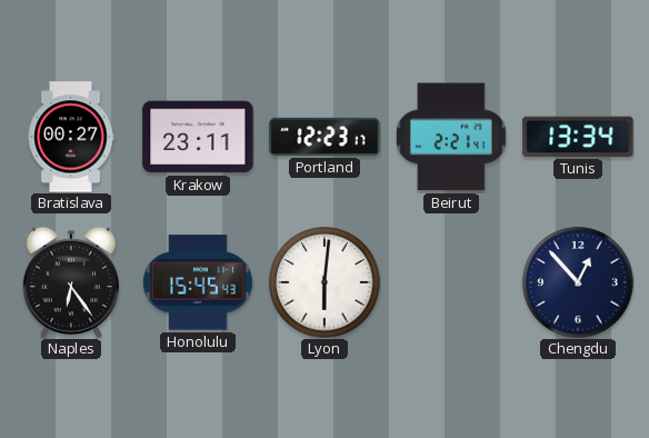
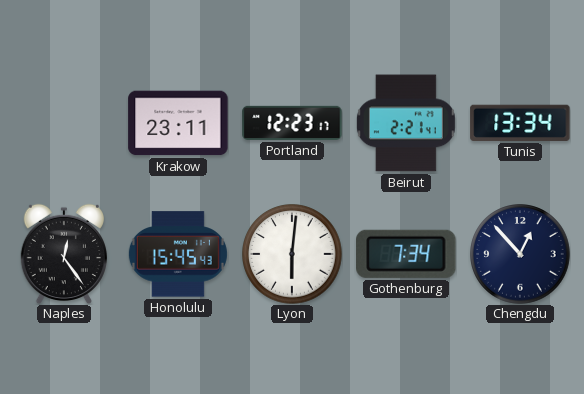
Bratislava: 00:27 -> none (71, 137)
Naples: 6:24 -> 12:24 (64, 254)
Gothenburg: none -> 7:34 (406, 254)
